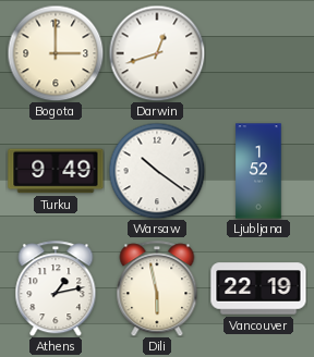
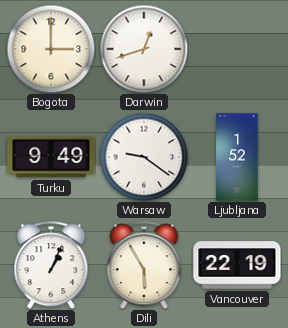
Warsaw: 10:21 -> 9:21 (144, 157)
Athens: 1:13 -> 1:04 (51, 265)
Dili: 5:58 -> 5:55 (144, 265)
